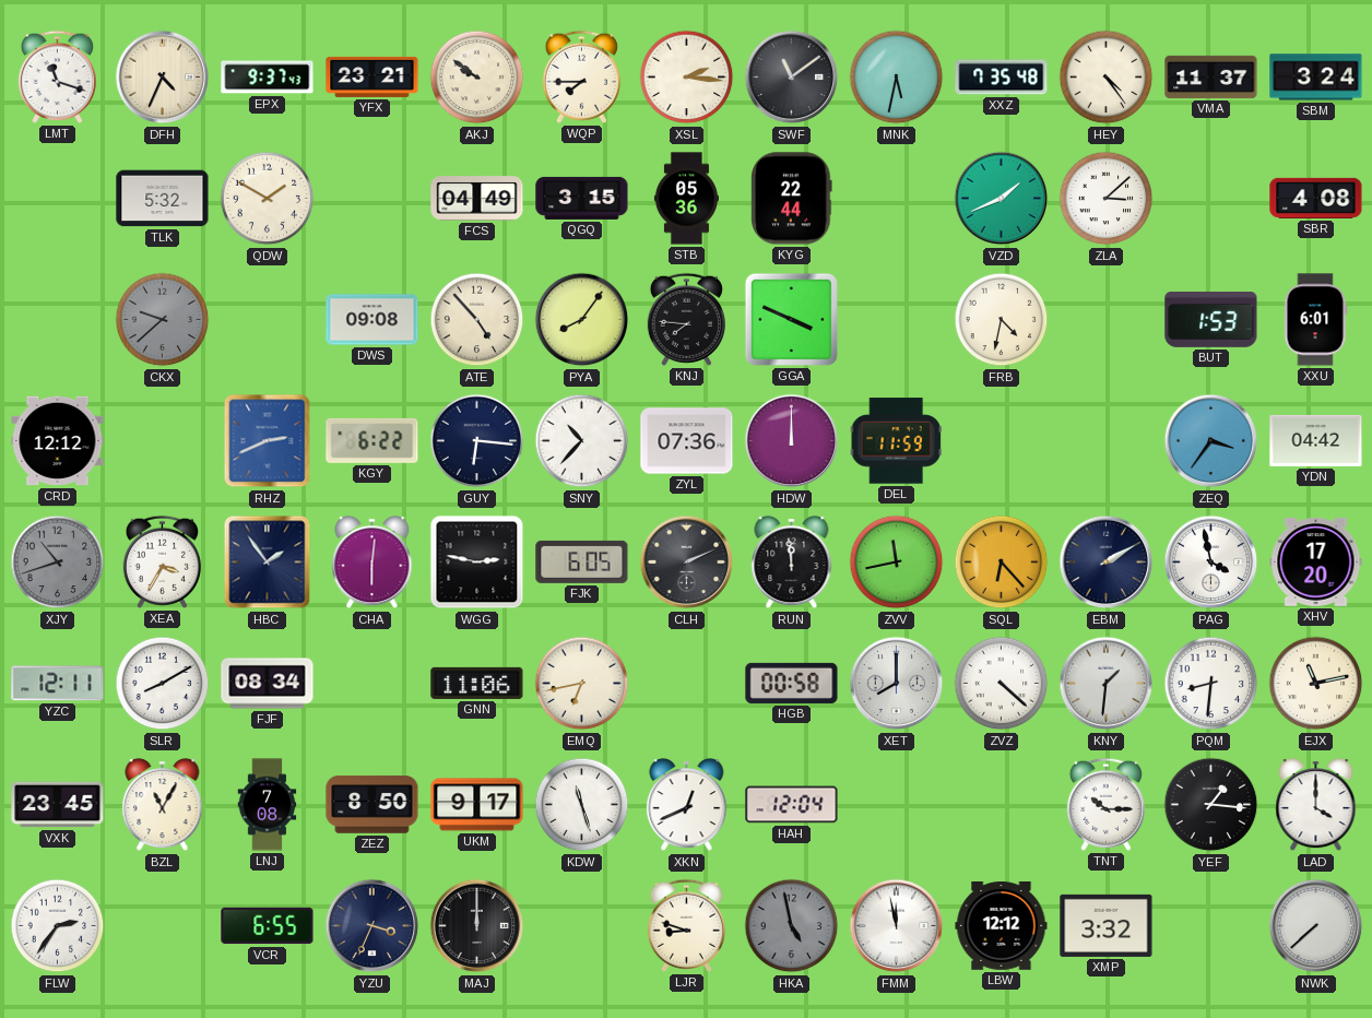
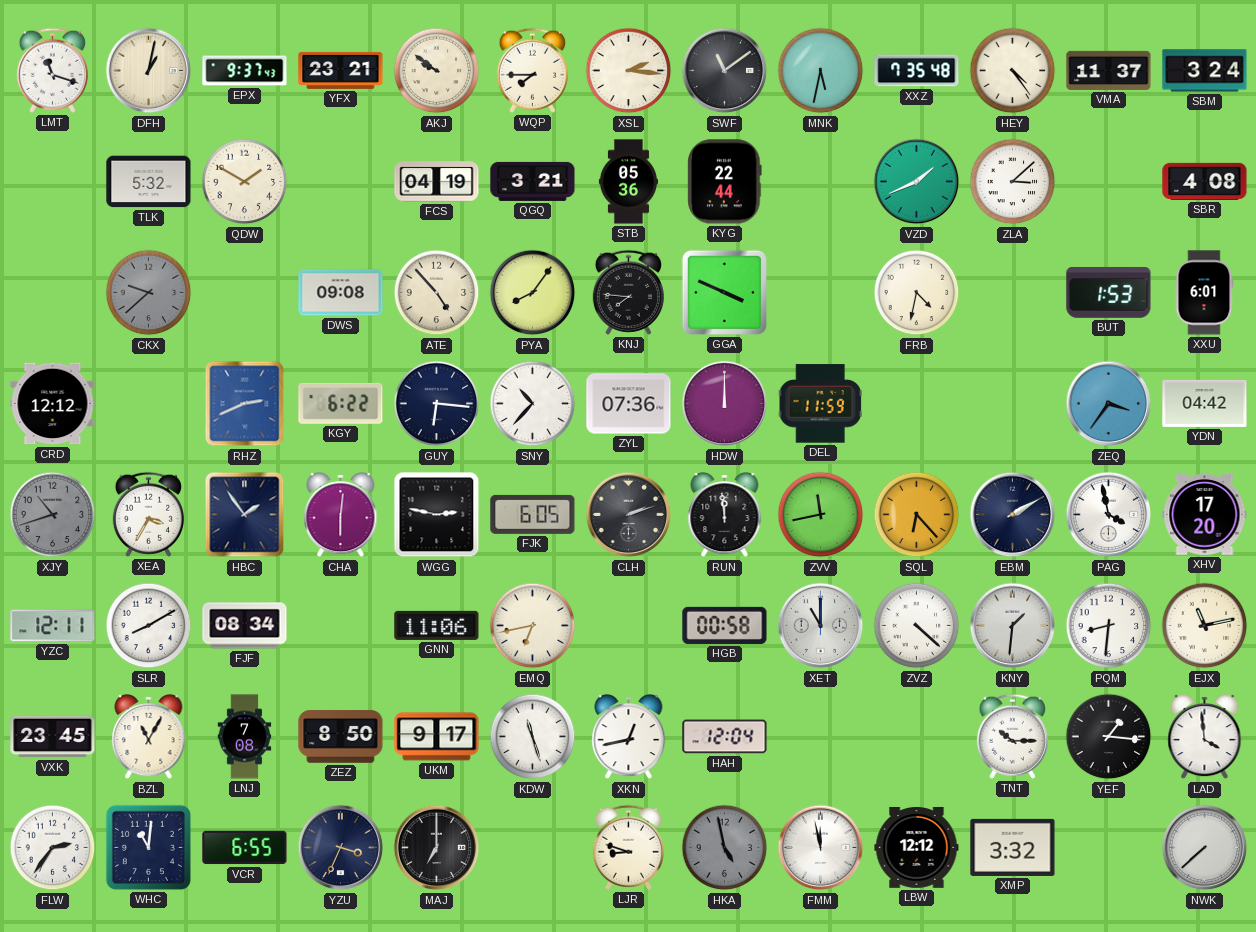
DFH: 4:34 -> 1:02 (149, 71)
FCS: 04:49 -> 04:19 (437, 182)
QGQ: 3:15 -> 3:21 (533, 181)
CLH: 2:11 -> 2:12 (629, 515)
XET: 8:00 -> 11:00 (821, 626)
XKN: 12:41 -> 12:43 (629, 737)
LAD: 4:00 -> 3:59 (1205, 737)
WHC: none -> 11:01 (148, 847)
MAJ: 12:00 -> 7:00 (437, 848)
